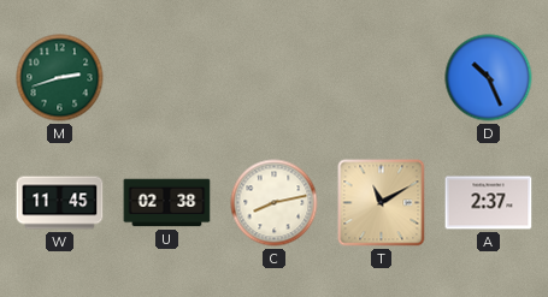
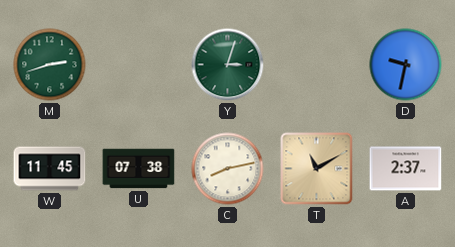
Y: none -> 3:03 (228, 65)
D: 10:26 -> 9:32 (406, 65)
U: 02:38 -> 07:38 (139, 169)
